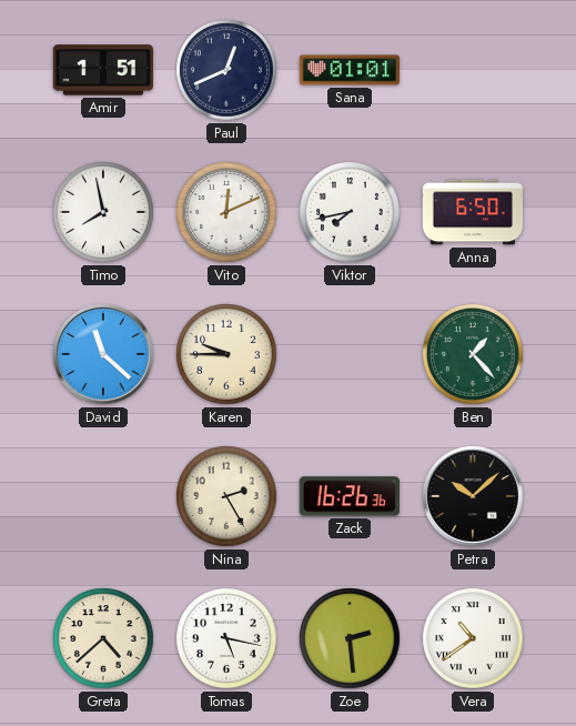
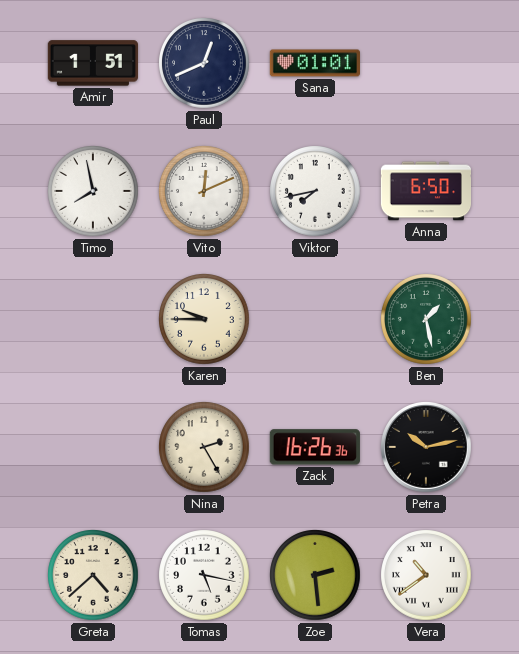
David: 11:22 -> none (104, 355)
Ben: 1:23 -> 1:28 (426, 319)
Petra: 10:08 -> 10:13 (427, 448)
